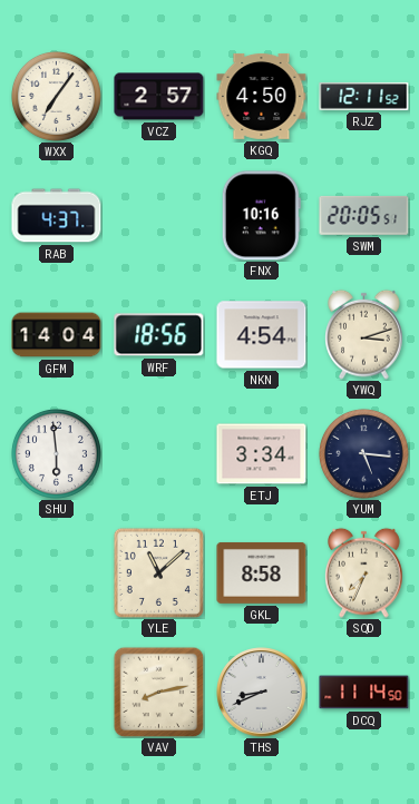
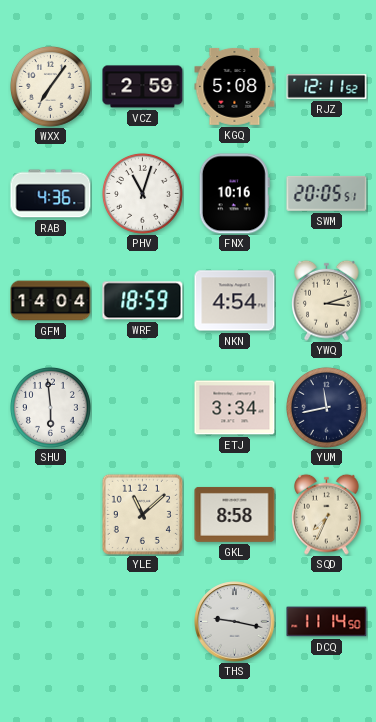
VCZ: 2:57 -> 2:59 (143, 87)
KGQ: 4:50 -> 5:08 (235, 86)
RAB: 4:37 -> 4:36 (51, 194)
PHV: none -> 11:03 (142, 193)
WRF: 18:56 -> 18:59 (143, 301)
YUM: 5:16 -> 11:43 (326, 407)
VAV: 8:13 -> none (158, 692)
THS: 8:41 -> 9:17 (235, 622)
